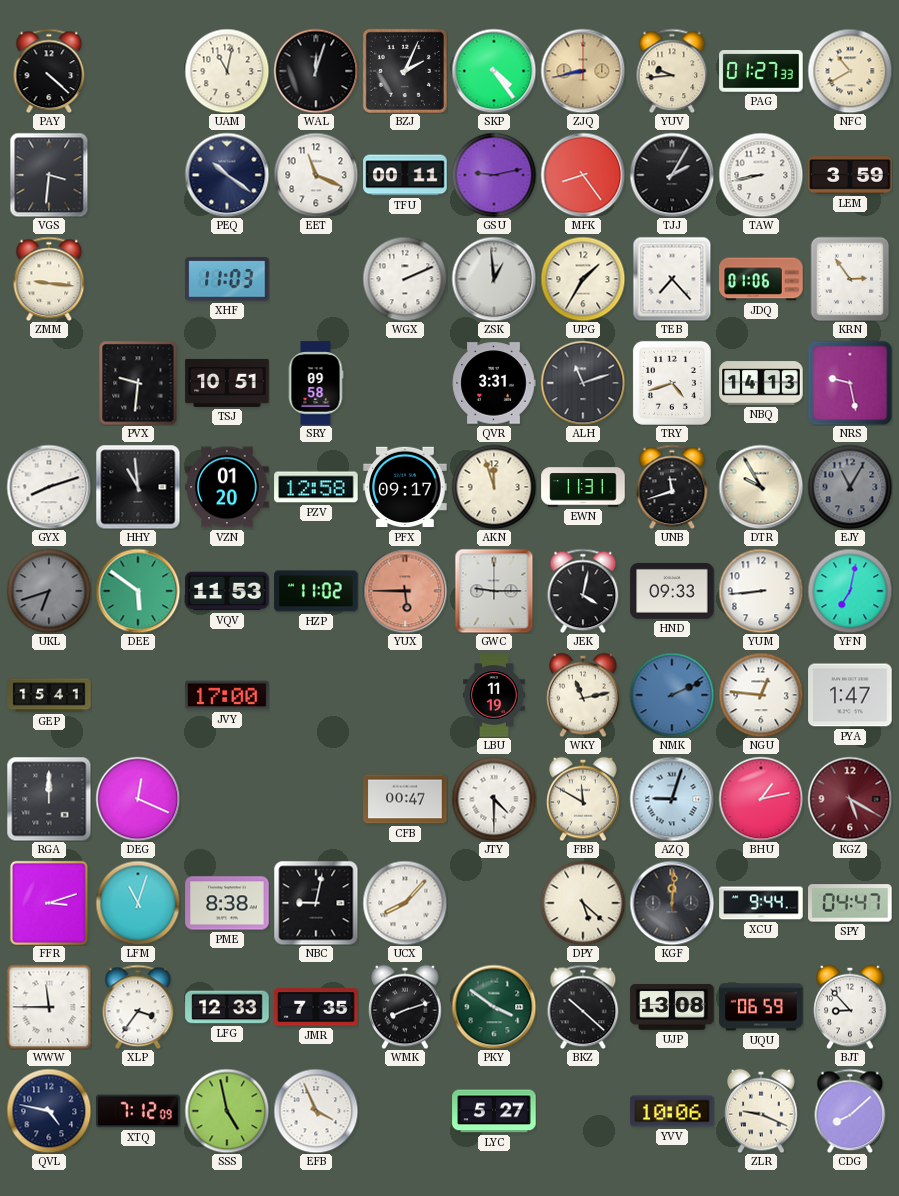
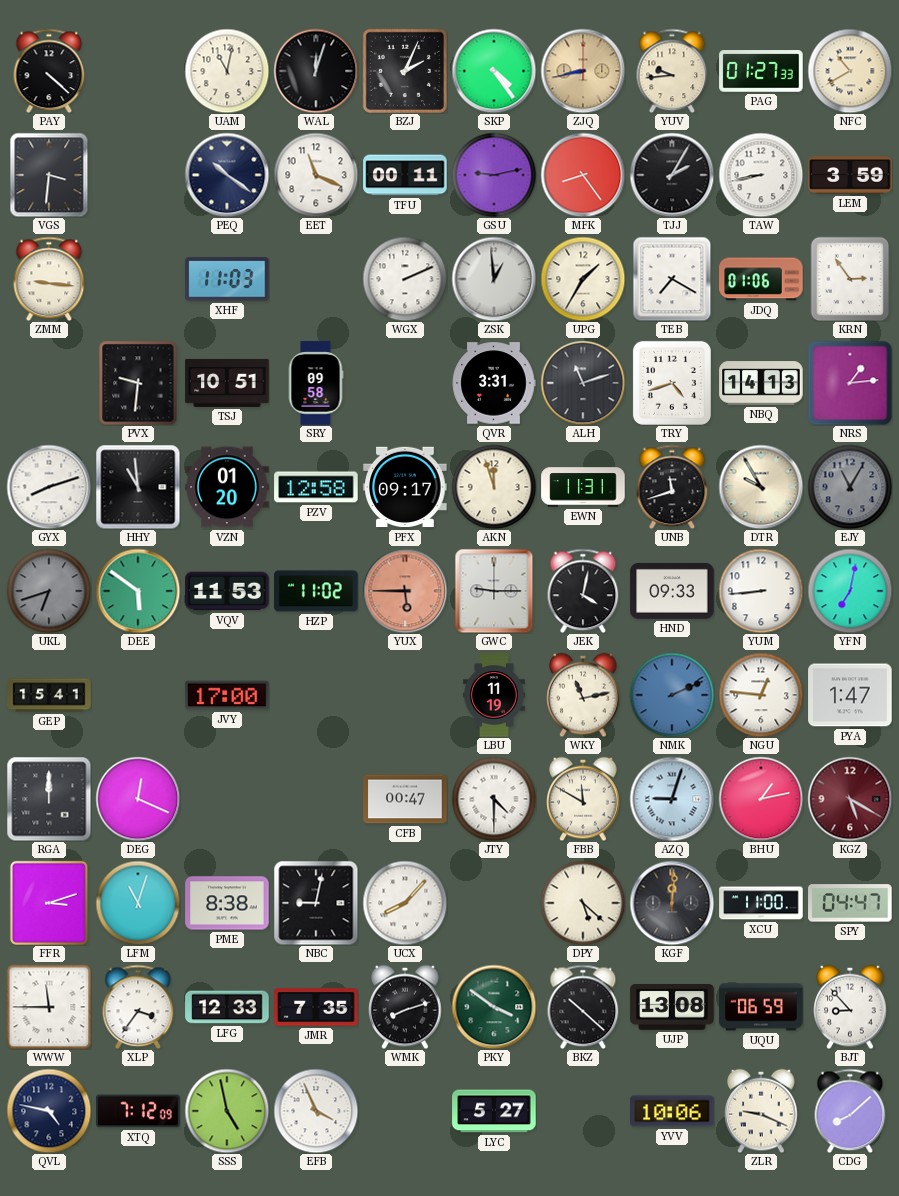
TEB: 7:23 -> 7:20 (672, 279)
NRS: 9:28 -> 1:14 (850, 383)
XCU: 9:44 -> 11:00 (761, 903)
